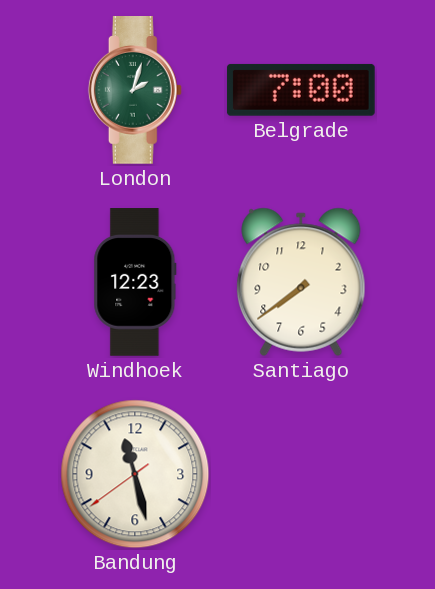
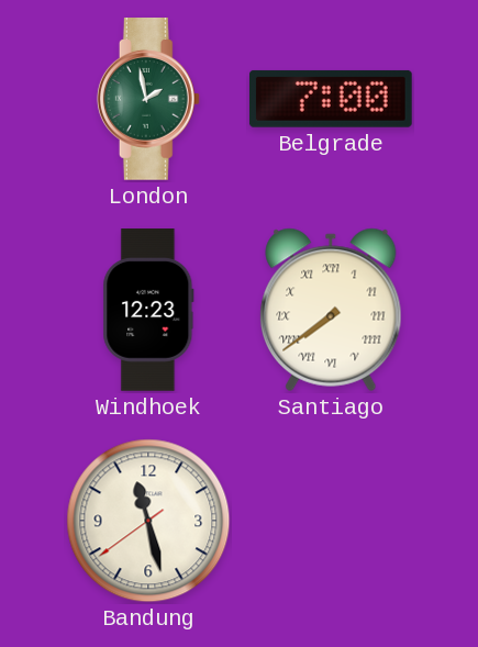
London: 2:03 -> 1:58 (148, 100)
Santiago numerals: Arabic -> Roman (331, 310)
